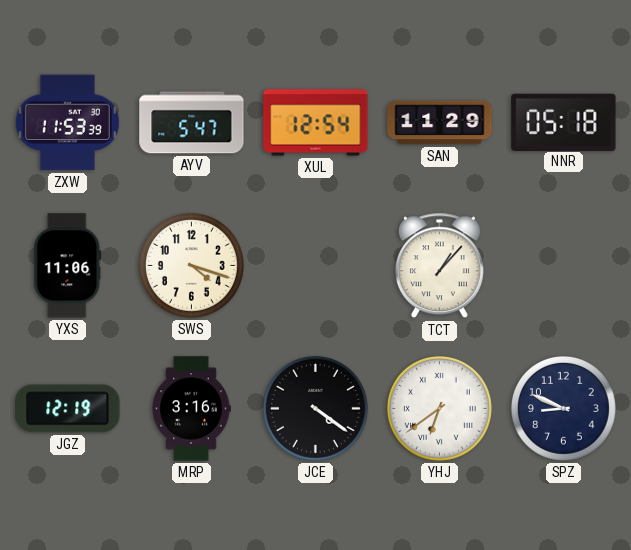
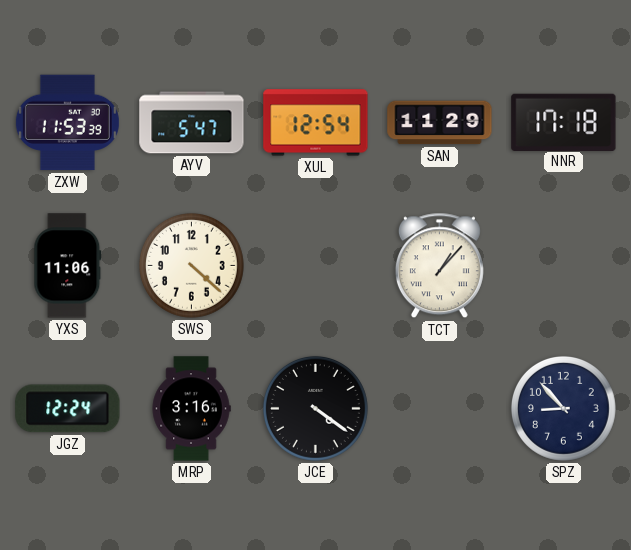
NNR: 05:18 -> 17:18 (564, 122)
SWS: 4:18 -> 4:22 (191, 265)
JGZ: 12:19 -> 12:24 (68, 409)
YHJ: 6:39 -> none (439, 408)
SPZ: 8:49 -> 8:53 (563, 408)
